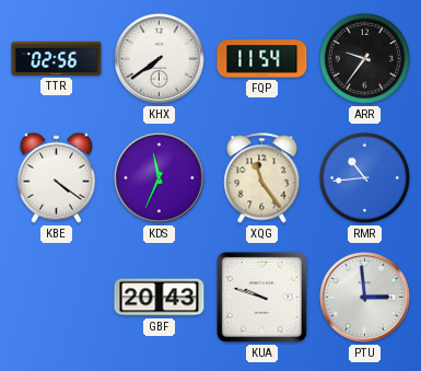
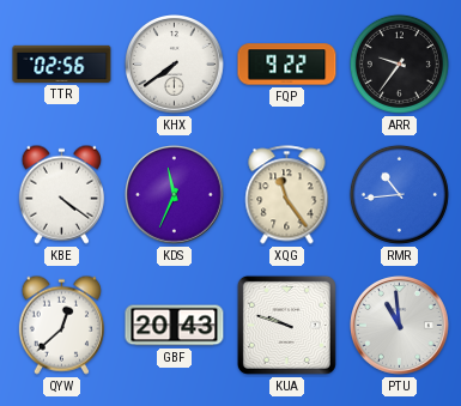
FQP: 11:54 -> 9:22 (287, 65)
QYW: none -> 12:38 (61, 325)
PTU: 2:59 -> 10:59 (400, 326)
